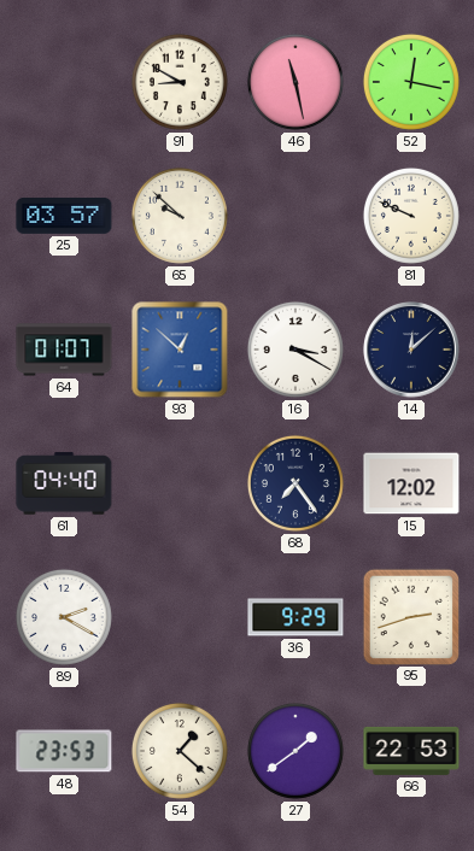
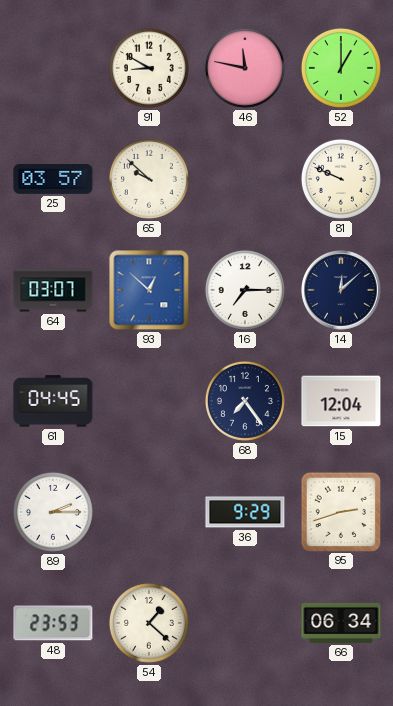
46: 11:28 -> 11:47 (245, 68)
52: 12:17 -> 1:00 (341, 68)
64: 01:07 -> 03:07 (53, 290)
16: 3:20 -> 7:15 (245, 290)
61: 04:40 -> 04:45 (53, 401)
15: 12:02 -> 12:04 (341, 401)
89: 2:20 -> 2:15 (53, 512)
27: 1:39 -> none (295, 751)
66: 22:53 -> 06:34 (341, 623)
